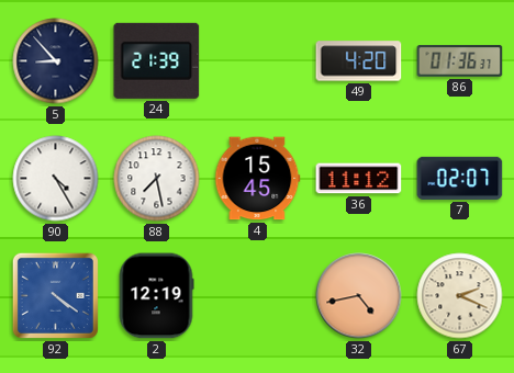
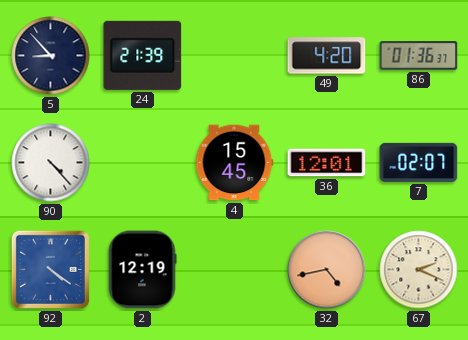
90: 4:25 -> 4:23 (51, 163)
88: 7:28 -> none (157, 179)
36: 11:12 -> 12:01 (327, 163)
